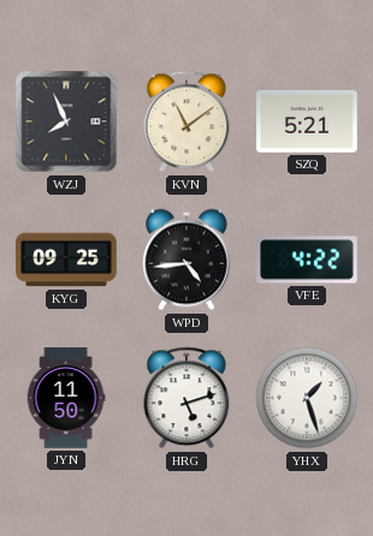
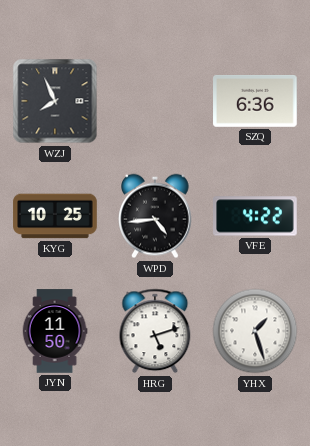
KVN: 11:09 -> none (186, 121)
SZQ: 5:21 -> 6:36 (255, 102)
KYG: 09:25 -> 10:25 (55, 216)
